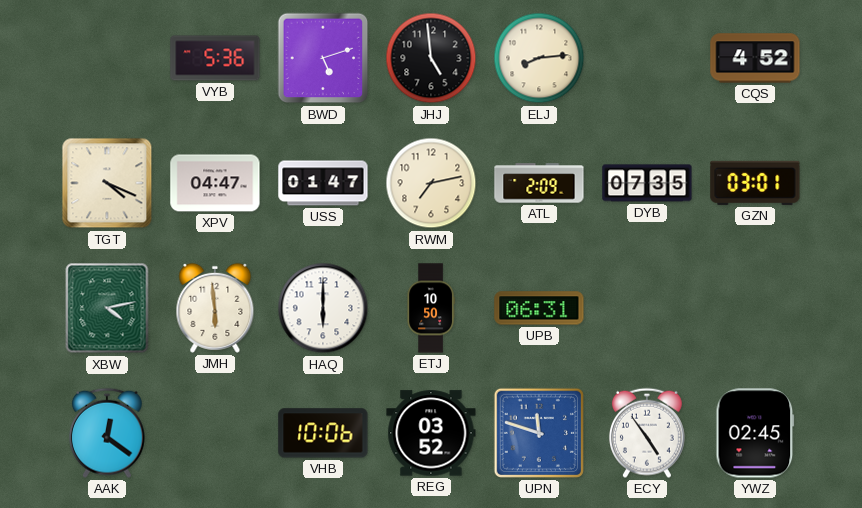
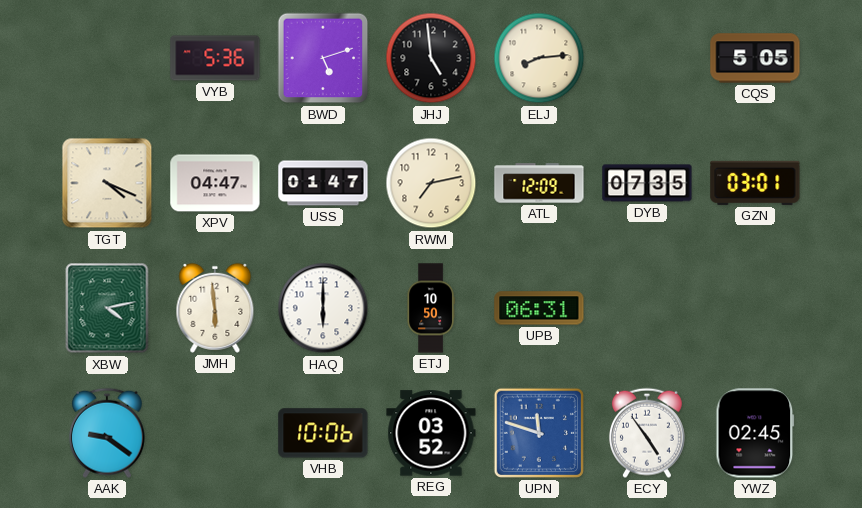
CQS: 4:52 -> 5:05 (755, 58)
ATL: 2:09 -> 12:09 (539, 183)
AAK: 12:21 -> 9:21 (107, 433)
